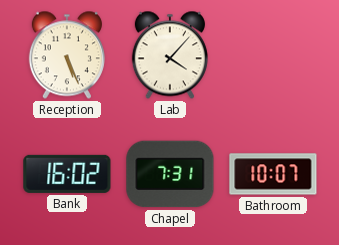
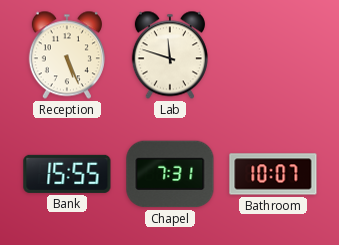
Lab: 4:07 -> 11:48 (170, 55)
Bank: 16:02 -> 15:55 (67, 174)
